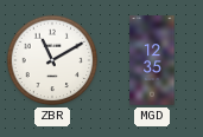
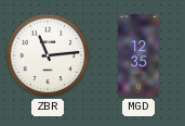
ZBR: 11:10 -> 11:14 (48, 55)
